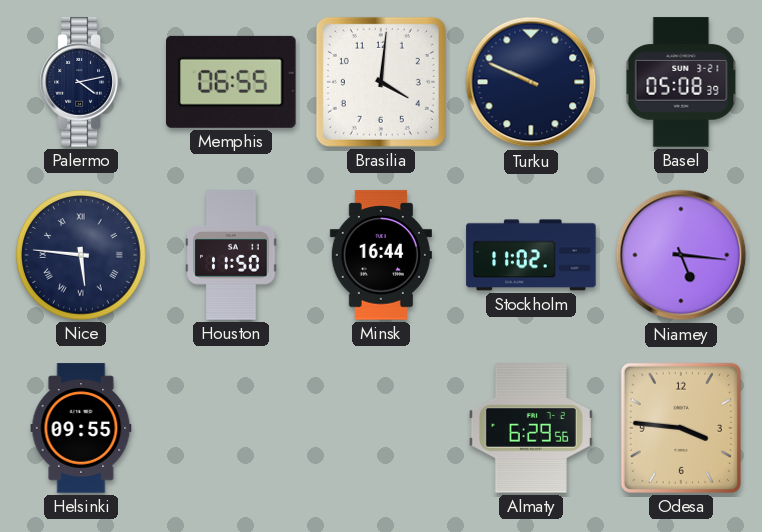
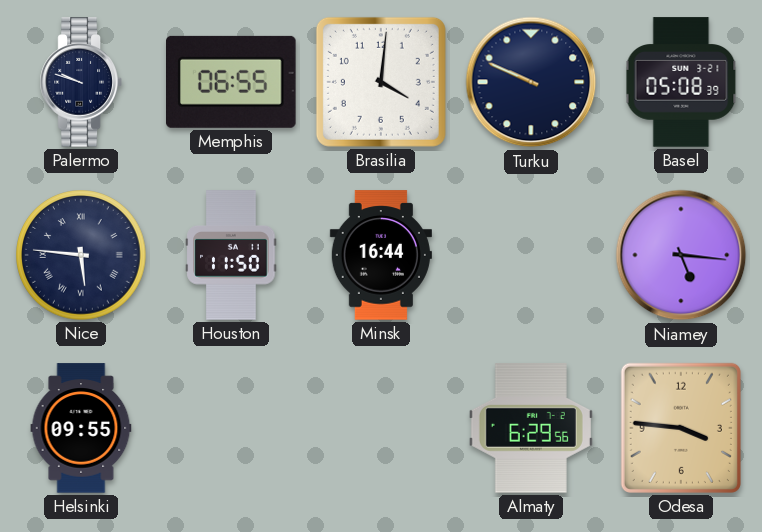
Palermo: 4:13 -> 9:48 (81, 82)
Stockholm: 11:02 -> none (531, 255)
